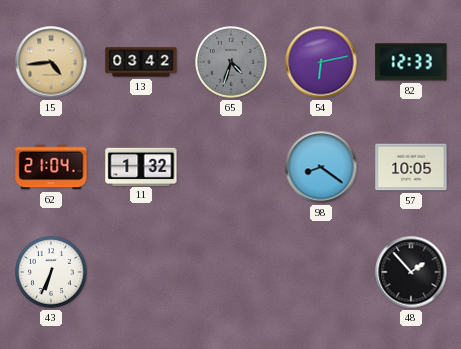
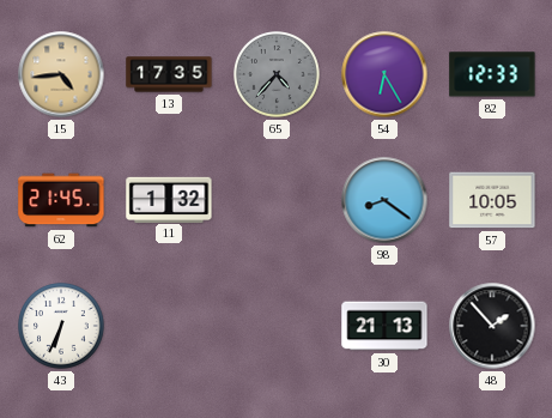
13: 03:42 -> 17:35 (169, 74)
65: 4:33 -> 4:37 (278, 75)
54: 6:13 -> 6:25 (384, 74)
62: 21:04 -> 21:45 (61, 200)
30: none -> 21:13 (384, 326)
